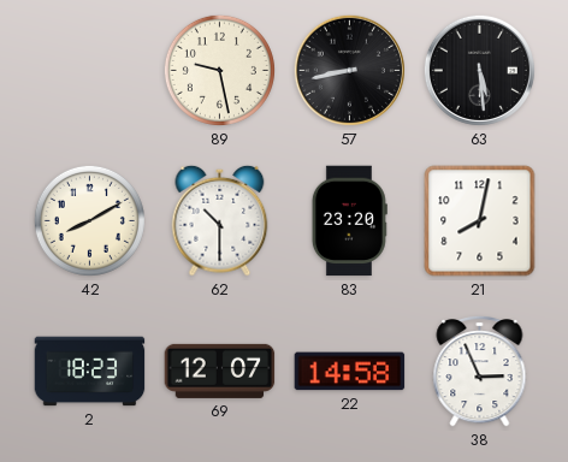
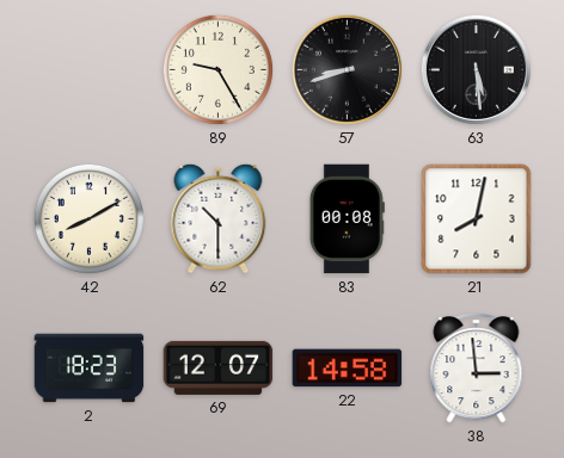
89: 9:28 -> 9:25 (217, 69)
57: 8:43 -> 8:42 (347, 69)
83: 23:20 -> 00:08 (347, 219)
38: 2:56 -> 2:59 (477, 367)
